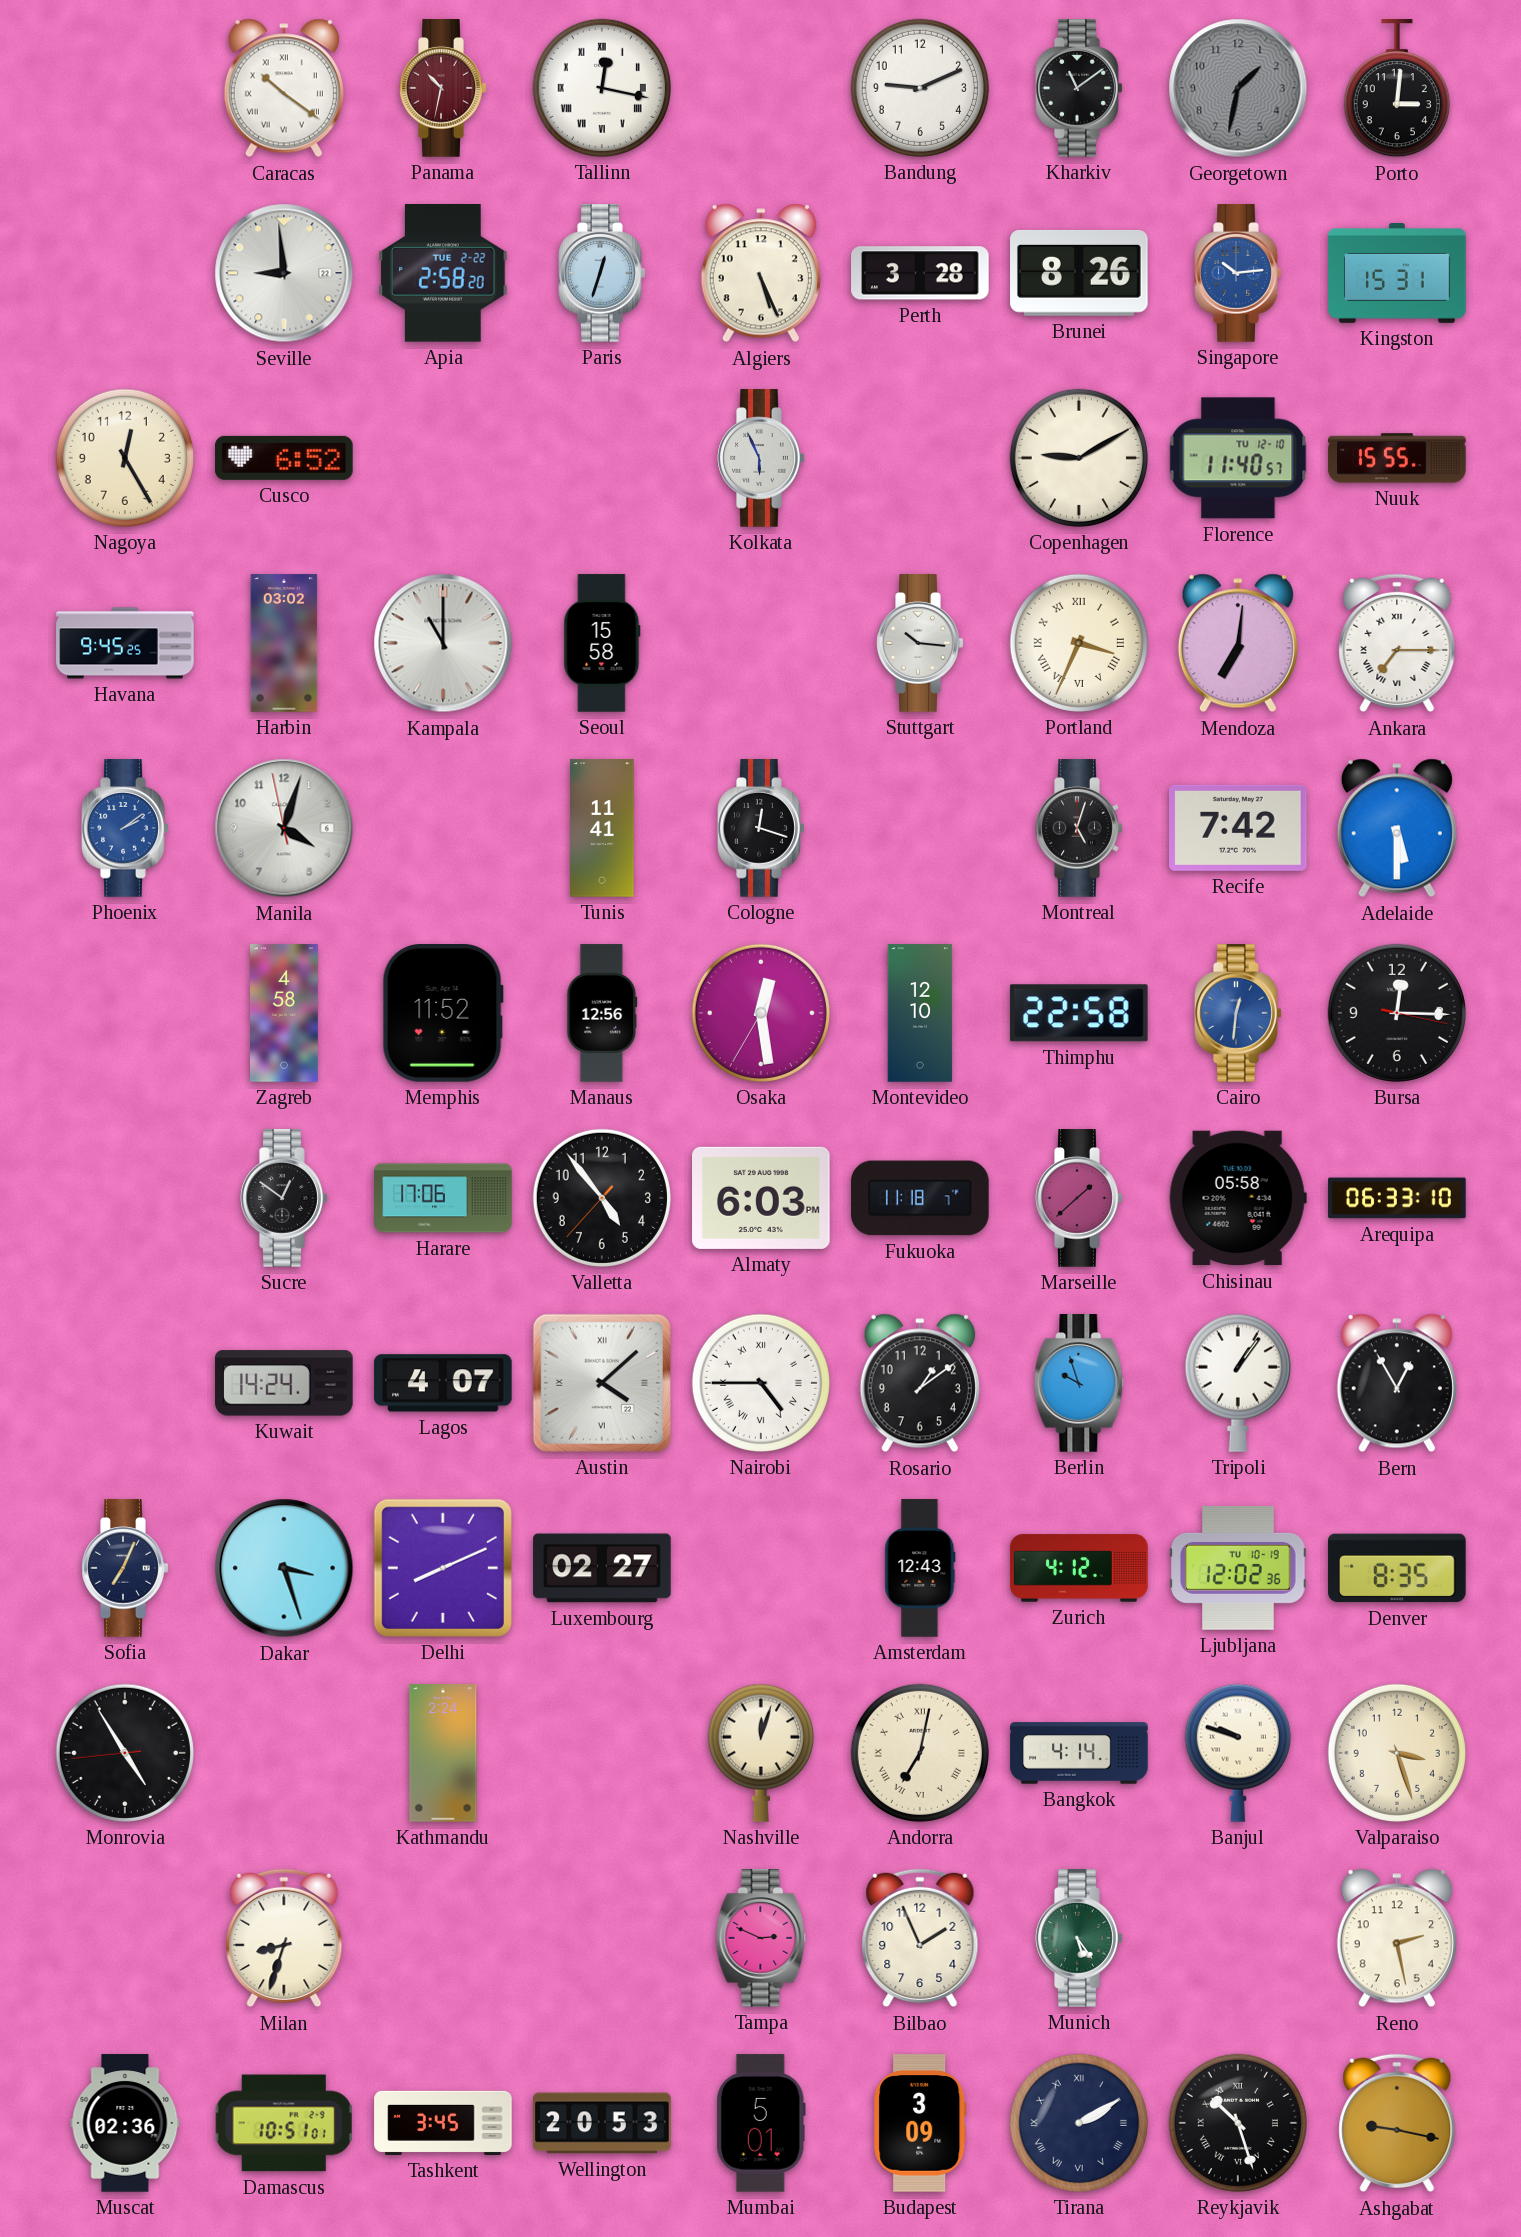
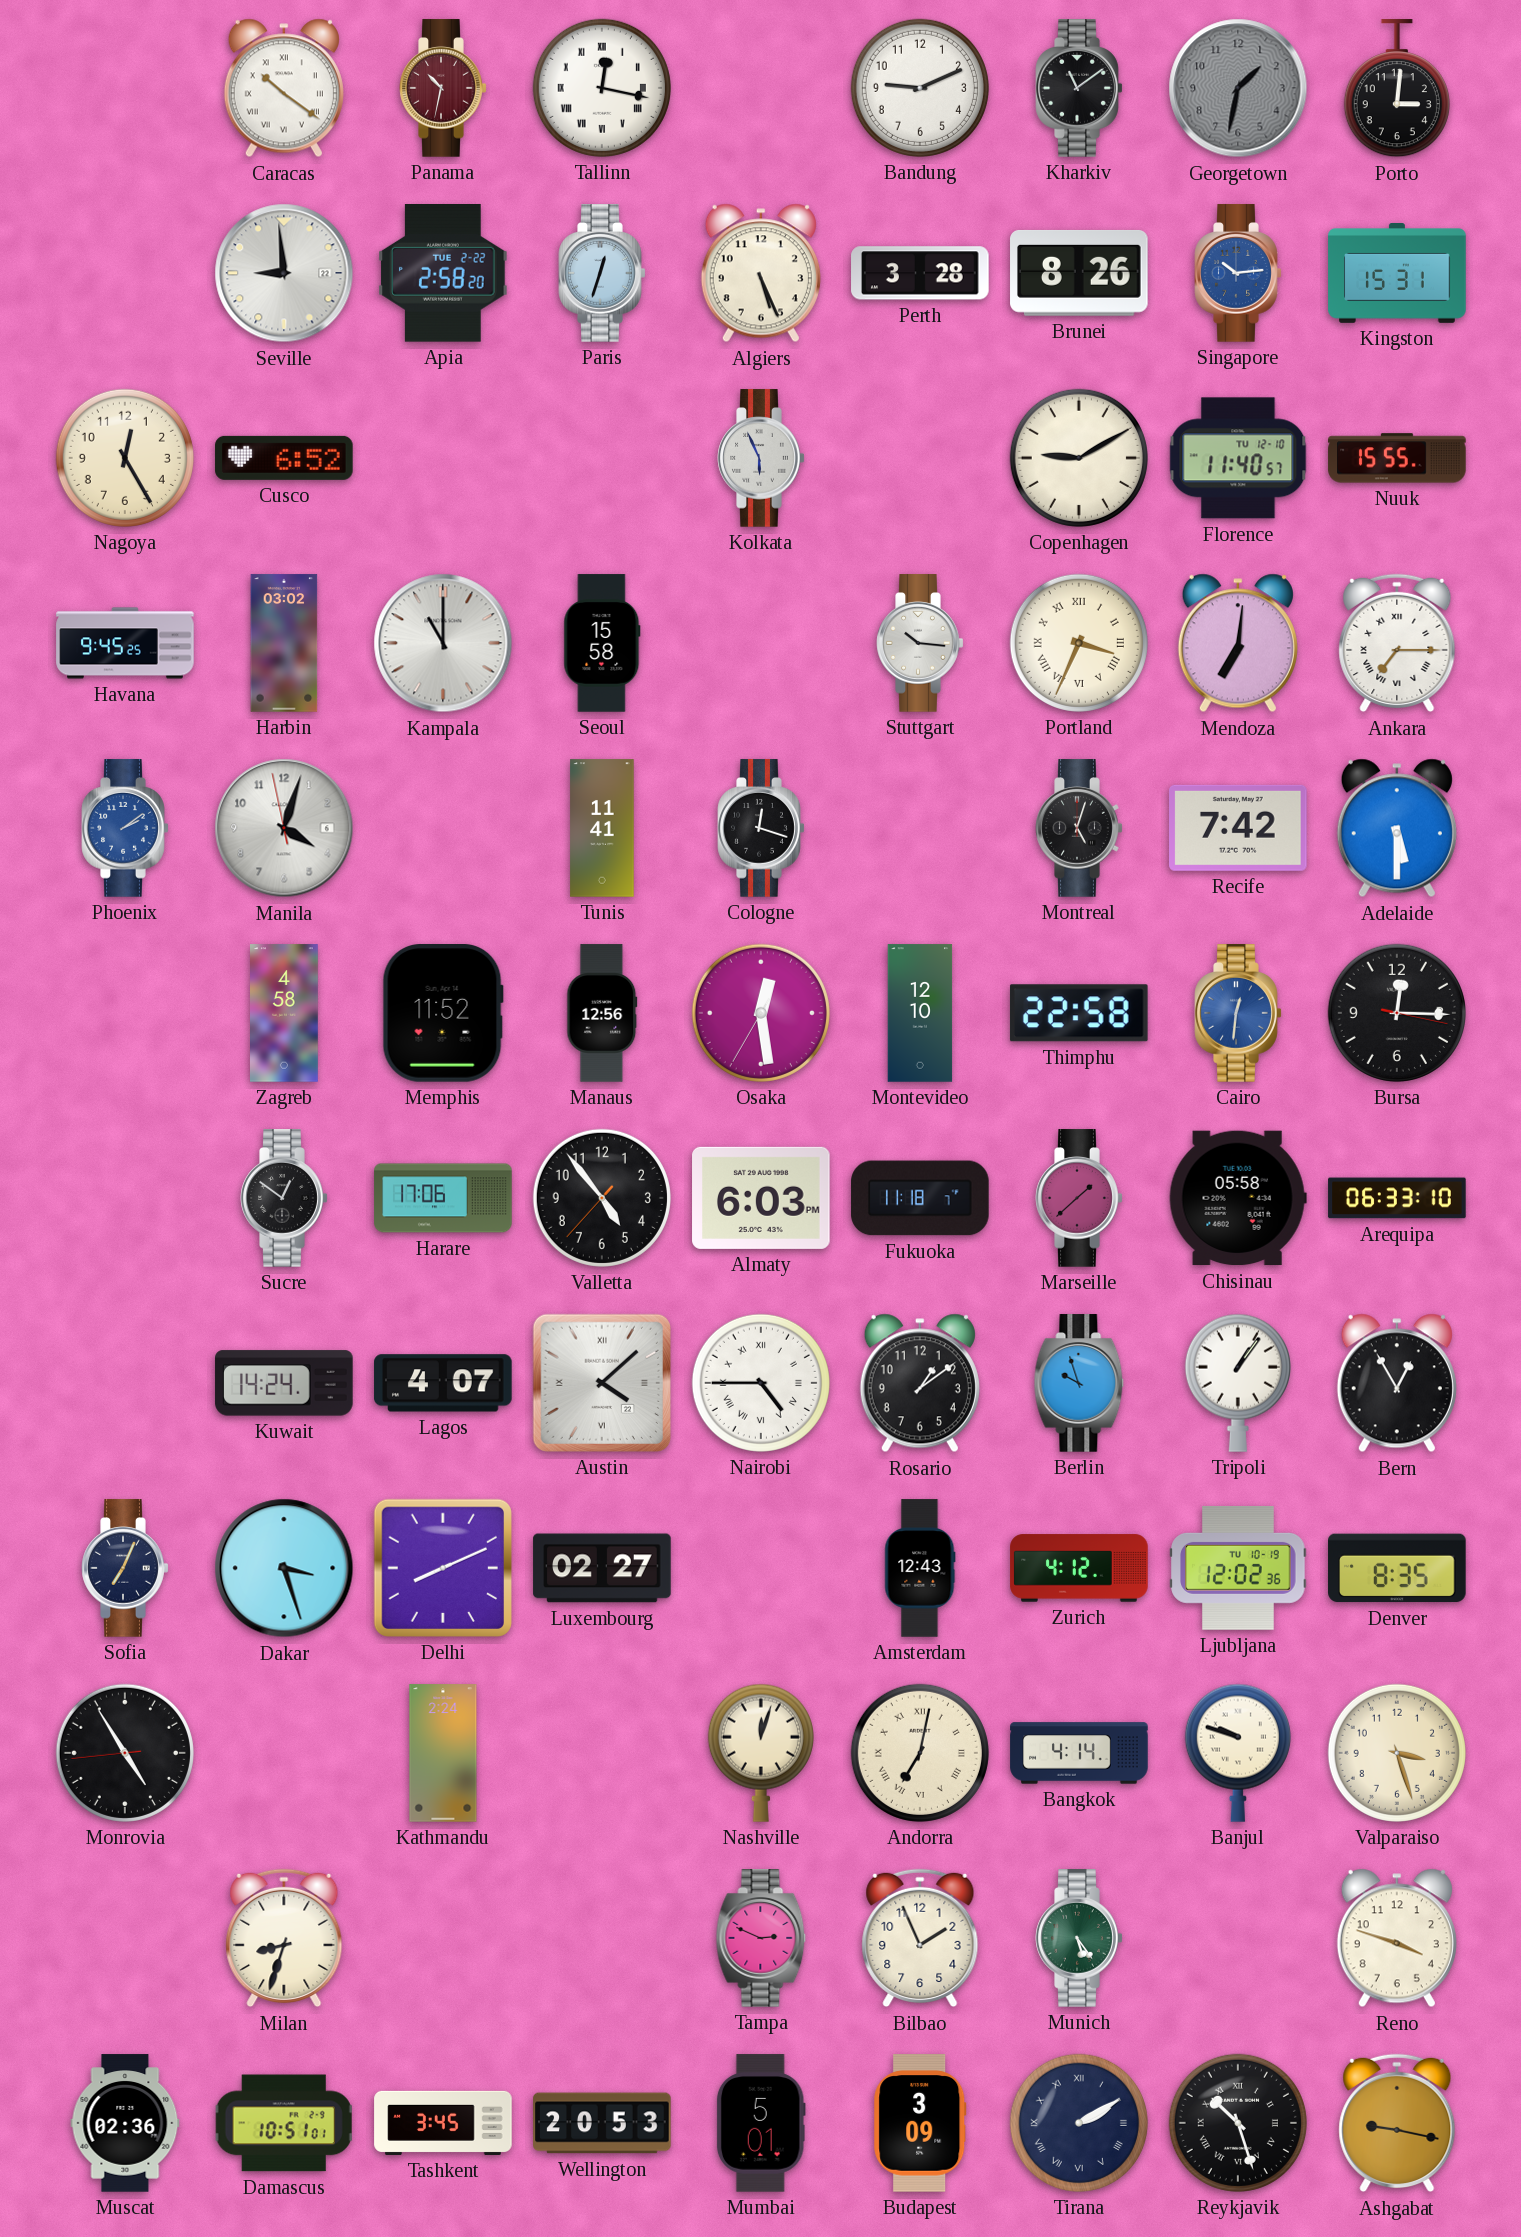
Reno: 2:28 -> 3:48 (1397, 1938)
